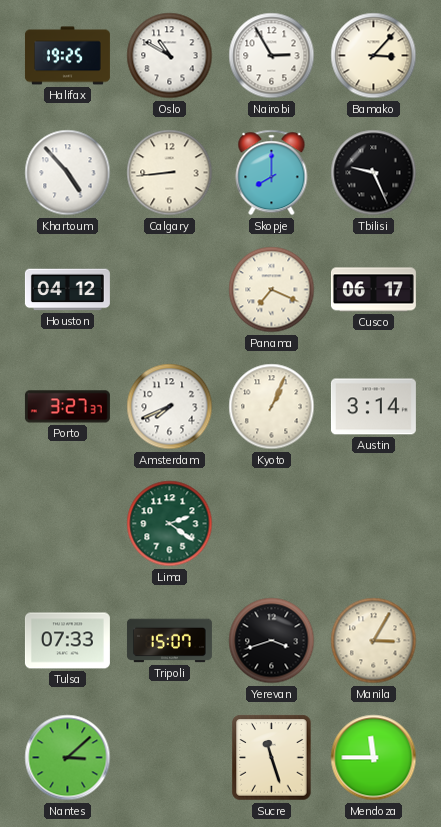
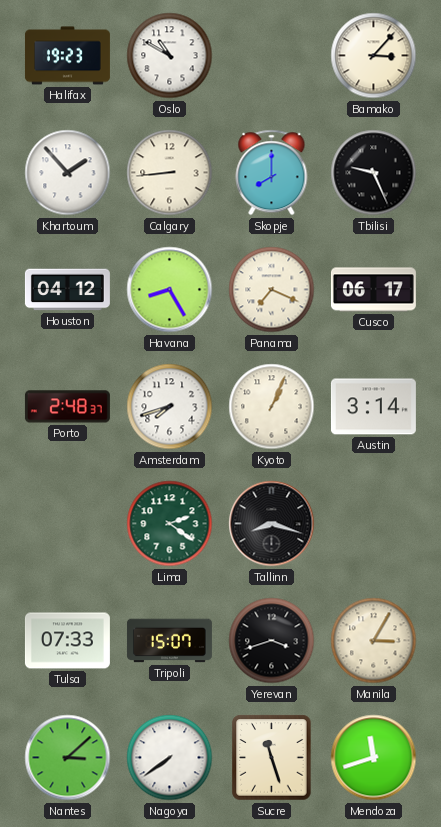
Halifax: 19:25 -> 19:23 (67, 56)
Nairobi: 2:55 -> none (272, 56)
Khartoum: 4:53 -> 1:53 (68, 173)
Havana: none -> 8:25 (170, 290)
Porto: 3:27 -> 2:48 (67, 407)
Amsterdam: 7:41 -> 7:42 (170, 407)
Tallinn: none -> 8:18 (272, 524)
Nagoya: none -> 7:39 (170, 758)
Mendoza: 11:45 -> 11:42 (374, 758)
